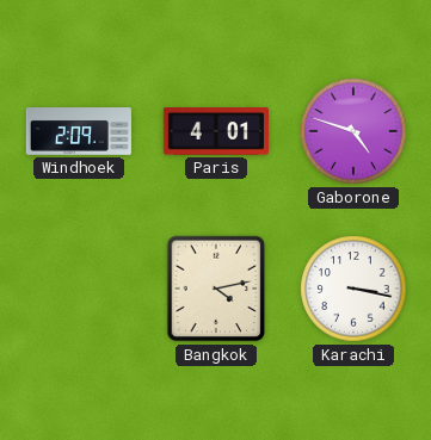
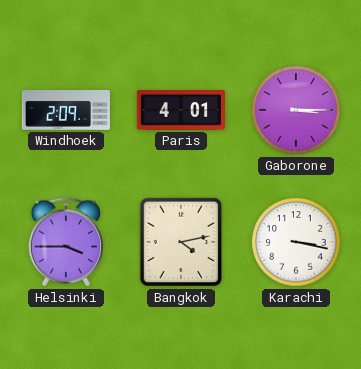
Gaborone: 4:48 -> 3:15 (296, 110)
Helsinki: none -> 3:45 (66, 242)
